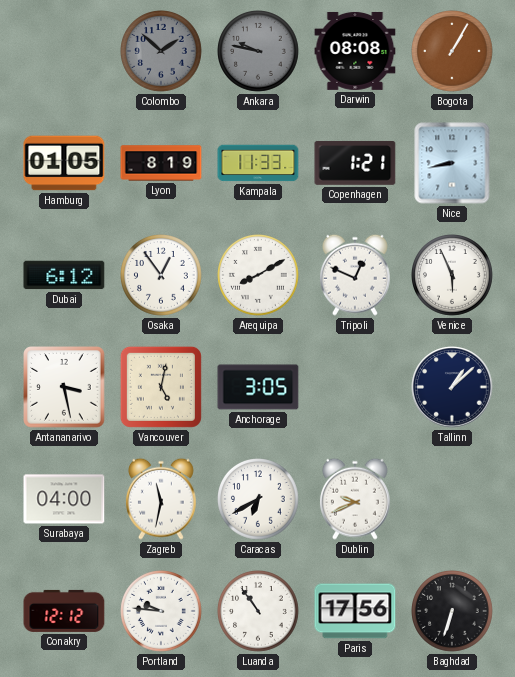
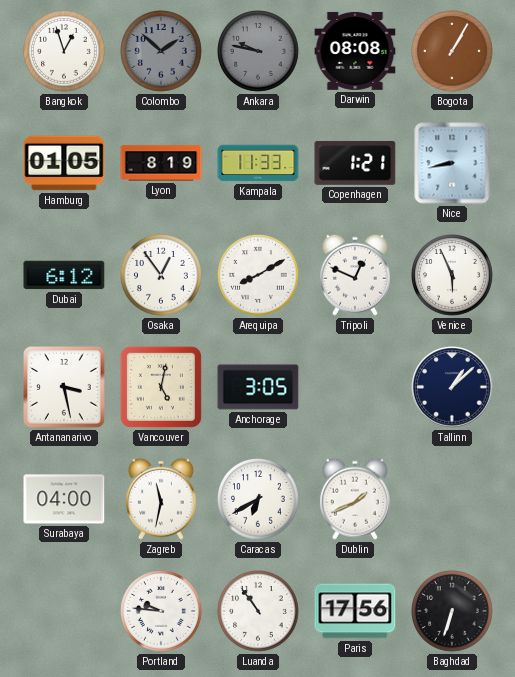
Bangkok: none -> 12:57 (65, 52)
Dublin: 9:41 -> 1:41 (355, 499)
Conakry: 12:12 -> none (64, 611)
